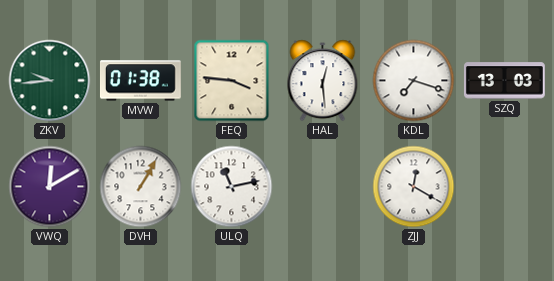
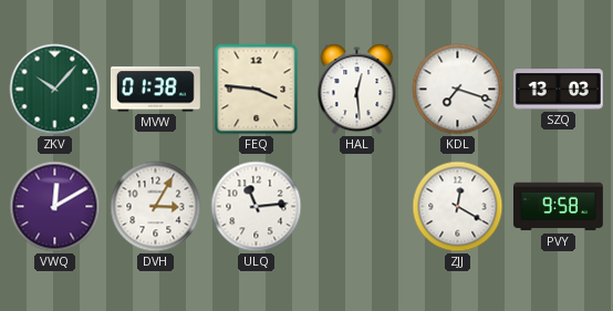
ZKV: 9:44 -> 10:07 (55, 90)
DVH: 1:05 -> 3:05 (156, 207)
ULQ: 11:13 -> 11:14 (257, 207)
PVY: none -> 9:58 (559, 207)
